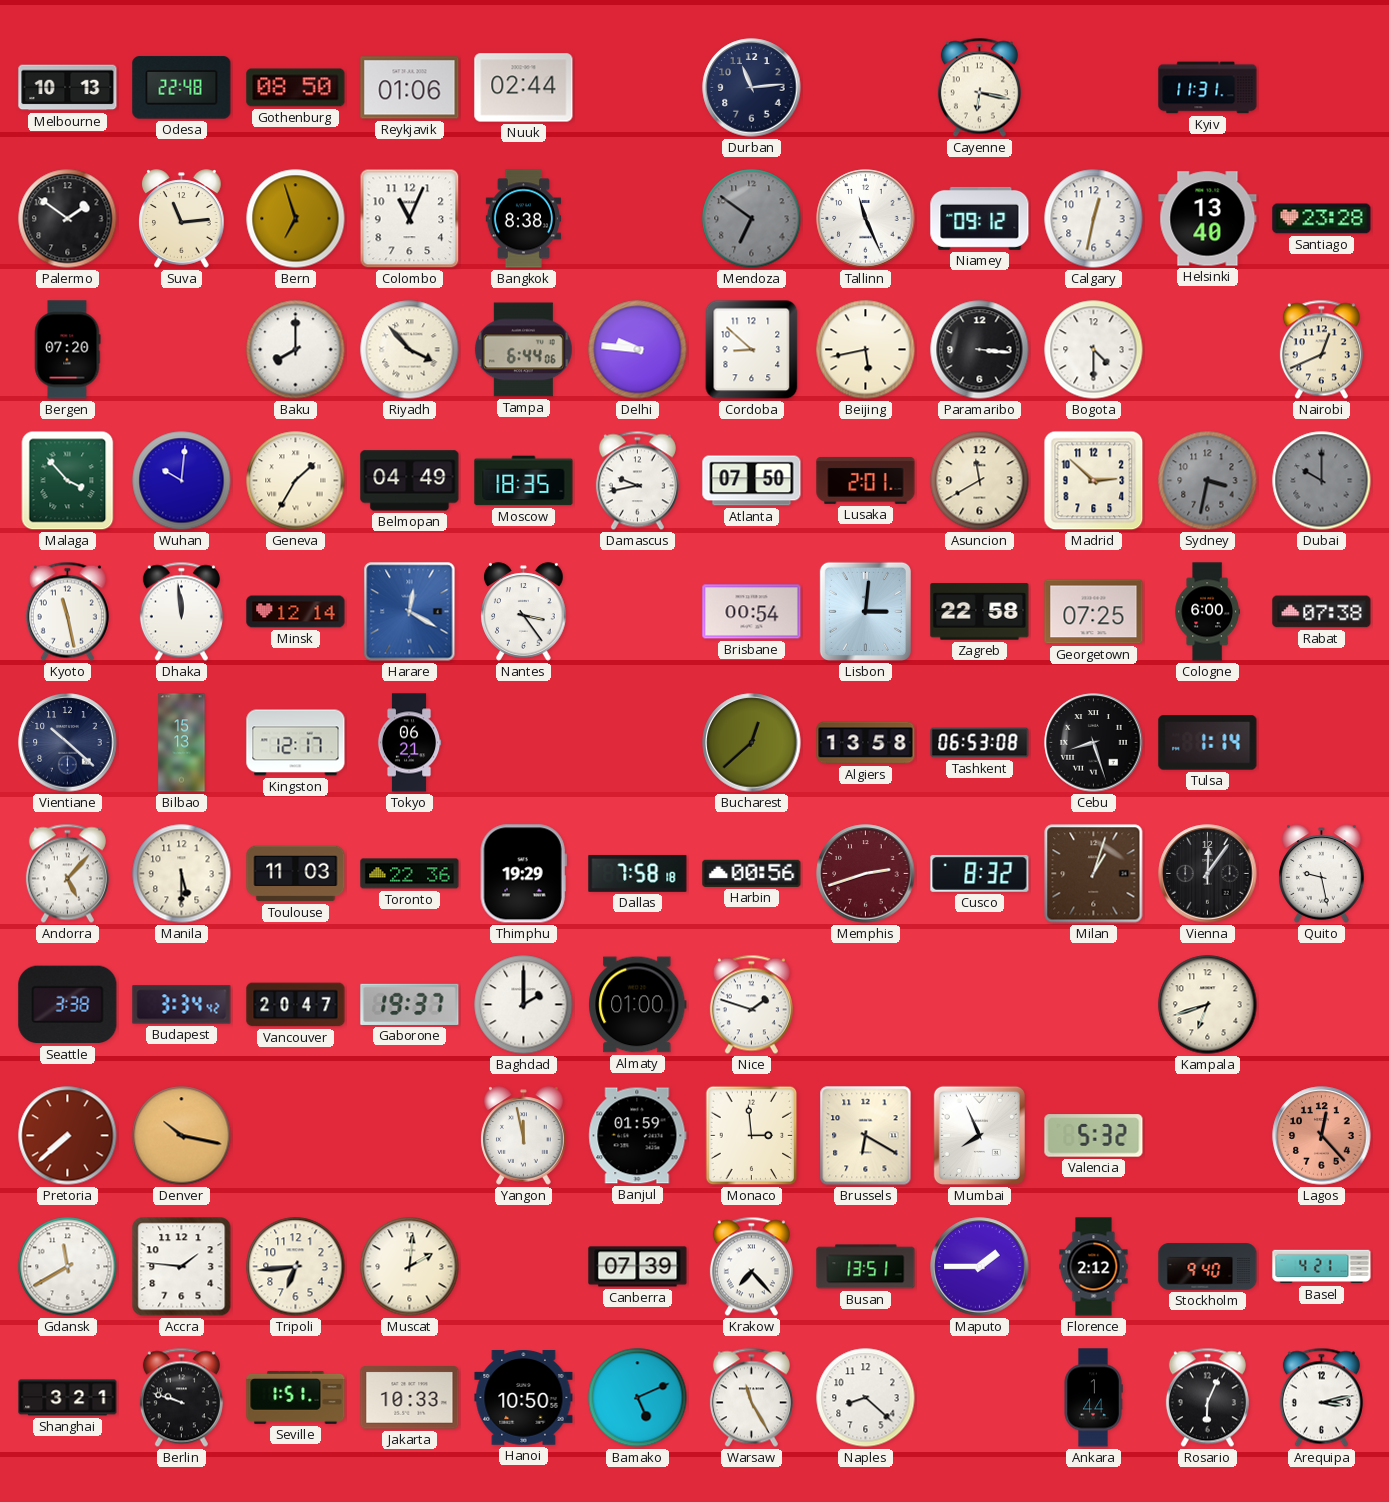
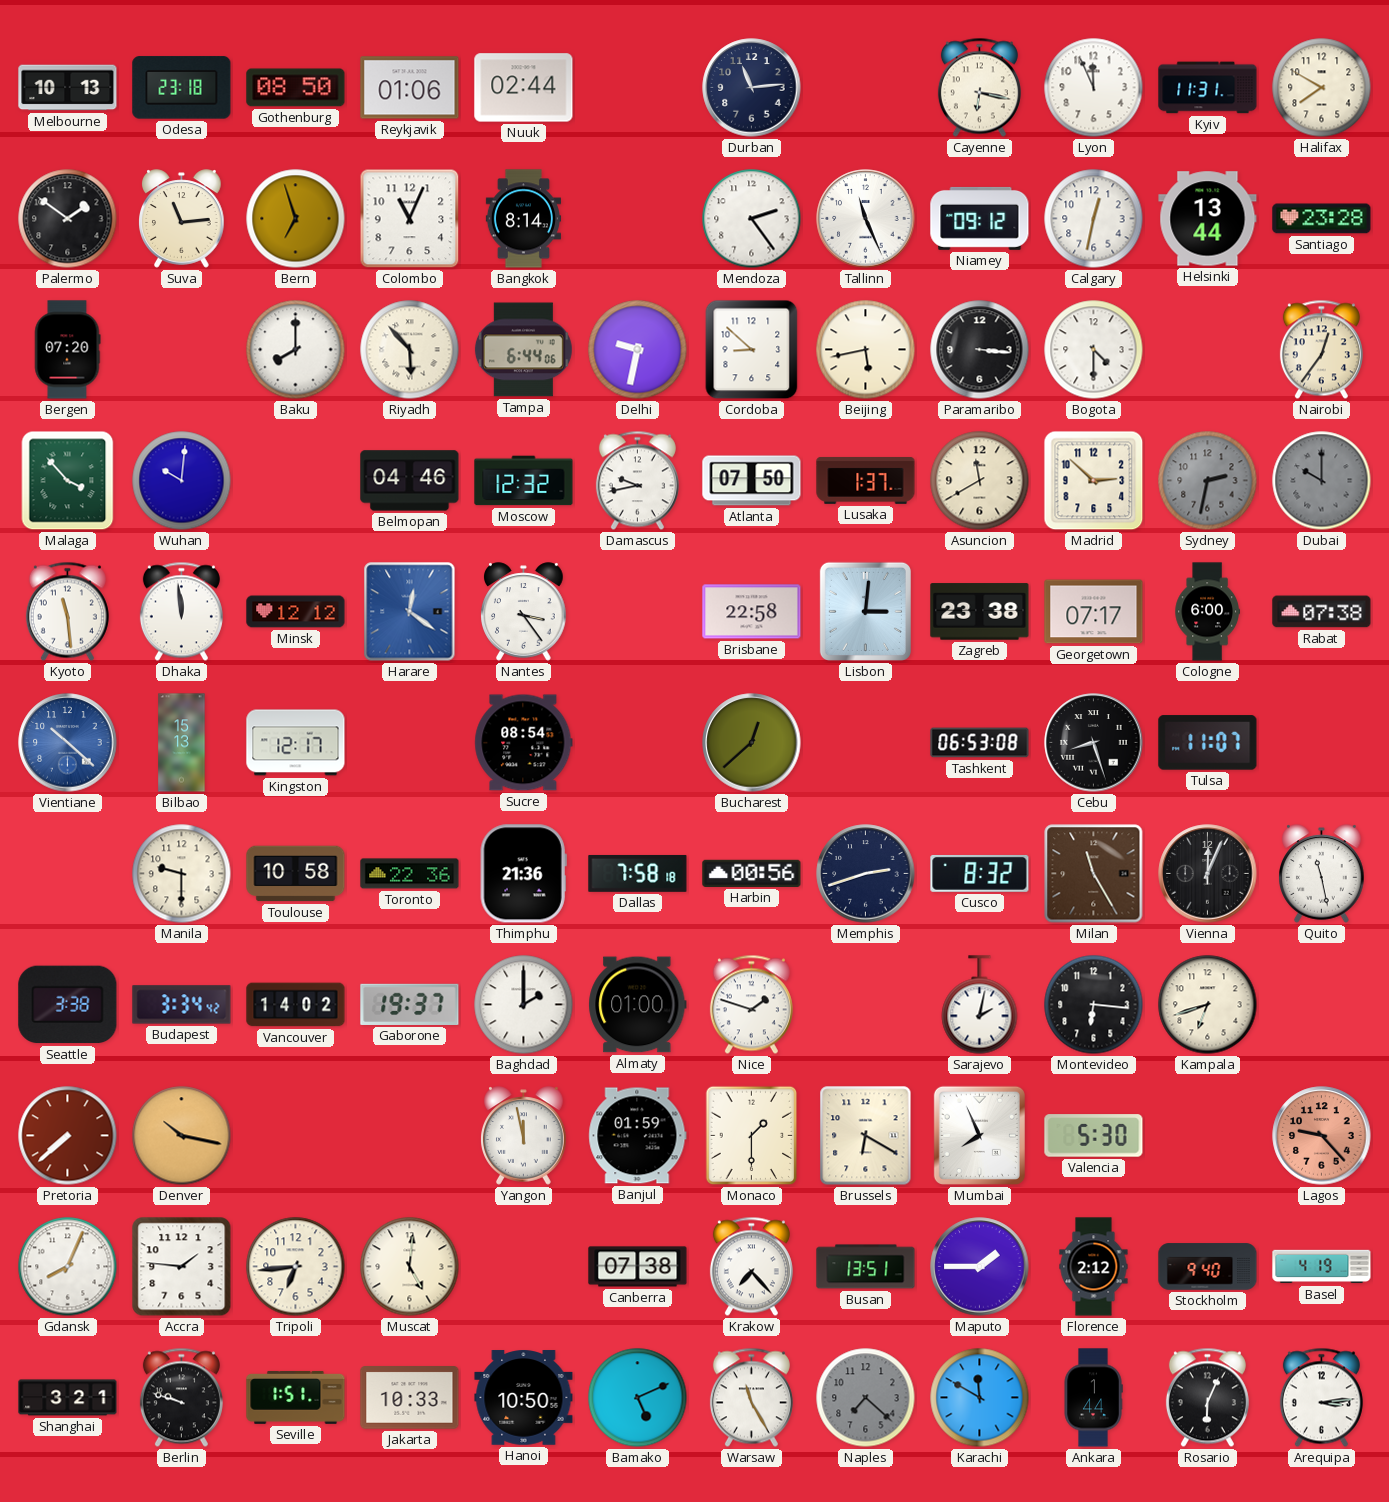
Odesa: 22:48 -> 23:18 (182, 88)
Lyon: none -> 11:56 (1094, 88)
Halifax: none -> 7:50 (1322, 88)
Bangkok: 8:38 -> 8:14 (523, 219)
Mendoza: 6:51 -> 2:24 (752, 219)
Mendoza dial: grey -> white (752, 219)
Helsinki: 13:40 -> 13:44 (1208, 219)
Riyadh: 3:53 -> 5:53 (410, 350)
Delhi: 9:46 -> 9:32 (638, 350)
Nairobi: 12:41 -> 12:36 (1321, 350)
Geneva: 1:35 -> none (296, 481)
Belmopan: 04:49 -> 04:46 (410, 481)
Moscow: 18:35 -> 12:32 (524, 481)
Lusaka: 2:01 -> 1:37 (866, 480)
Sydney: 3:32 -> 2:32 (1208, 481)
Kyoto: 11:28 -> 11:29 (67, 612)
Minsk: 12:14 -> 12:12 (296, 612)
Harare: 12:20 -> 12:21 (410, 612)
Brisbane: 00:54 -> 22:58 (752, 612)
Zagreb: 22:58 -> 23:38 (980, 612)
Georgetown: 07:25 -> 07:17 (1094, 612)
Vientiane dial: navy -> blue (68, 743)
Tokyo: 06:21 -> none (409, 743)
Sucre: none -> 08:54 (524, 743)
Algiers: 13:58 -> none (866, 743)
Tulsa: 1:14 -> 11:07 (1208, 743)
Andorra: 5:07 -> none (67, 874)
Manila: 5:30 -> 9:30 (182, 874)
Toulouse: 11:03 -> 10:58 (296, 874)
Thimphu: 19:29 -> 21:36 (523, 874)
Memphis dial: burgundy -> navy (866, 874)
Milan: 1:03 -> 11:25 (1094, 874)
Vienna: 12:06 -> 12:04 (1208, 874)
Quito: 9:28 -> 11:28 (1322, 874)
Vancouver: 20:47 -> 14:02 (296, 1005)
Sarajevo: none -> 2:02 (980, 1005)
Montevideo: none -> 6:16 (1094, 1005)
Monaco: 2:59 -> 1:30 (752, 1136)
Valencia: 5:32 -> 5:30 (1094, 1136)
Lagos: 12:23 -> 9:23 (1322, 1136)
Gdansk: 11:40 -> 8:04 (68, 1267)
Muscat: 2:01 -> 5:01 (410, 1267)
Canberra: 07:39 -> 07:38 (638, 1267)
Basel: 4:21 -> 4:19 (1322, 1267)
Naples: 8:22 -> 7:22 (866, 1398)
Naples dial: white -> grey (866, 1398)
Karachi: none -> 11:50 (980, 1398)
Arequipa: 3:13 -> 3:14 (1321, 1398)
